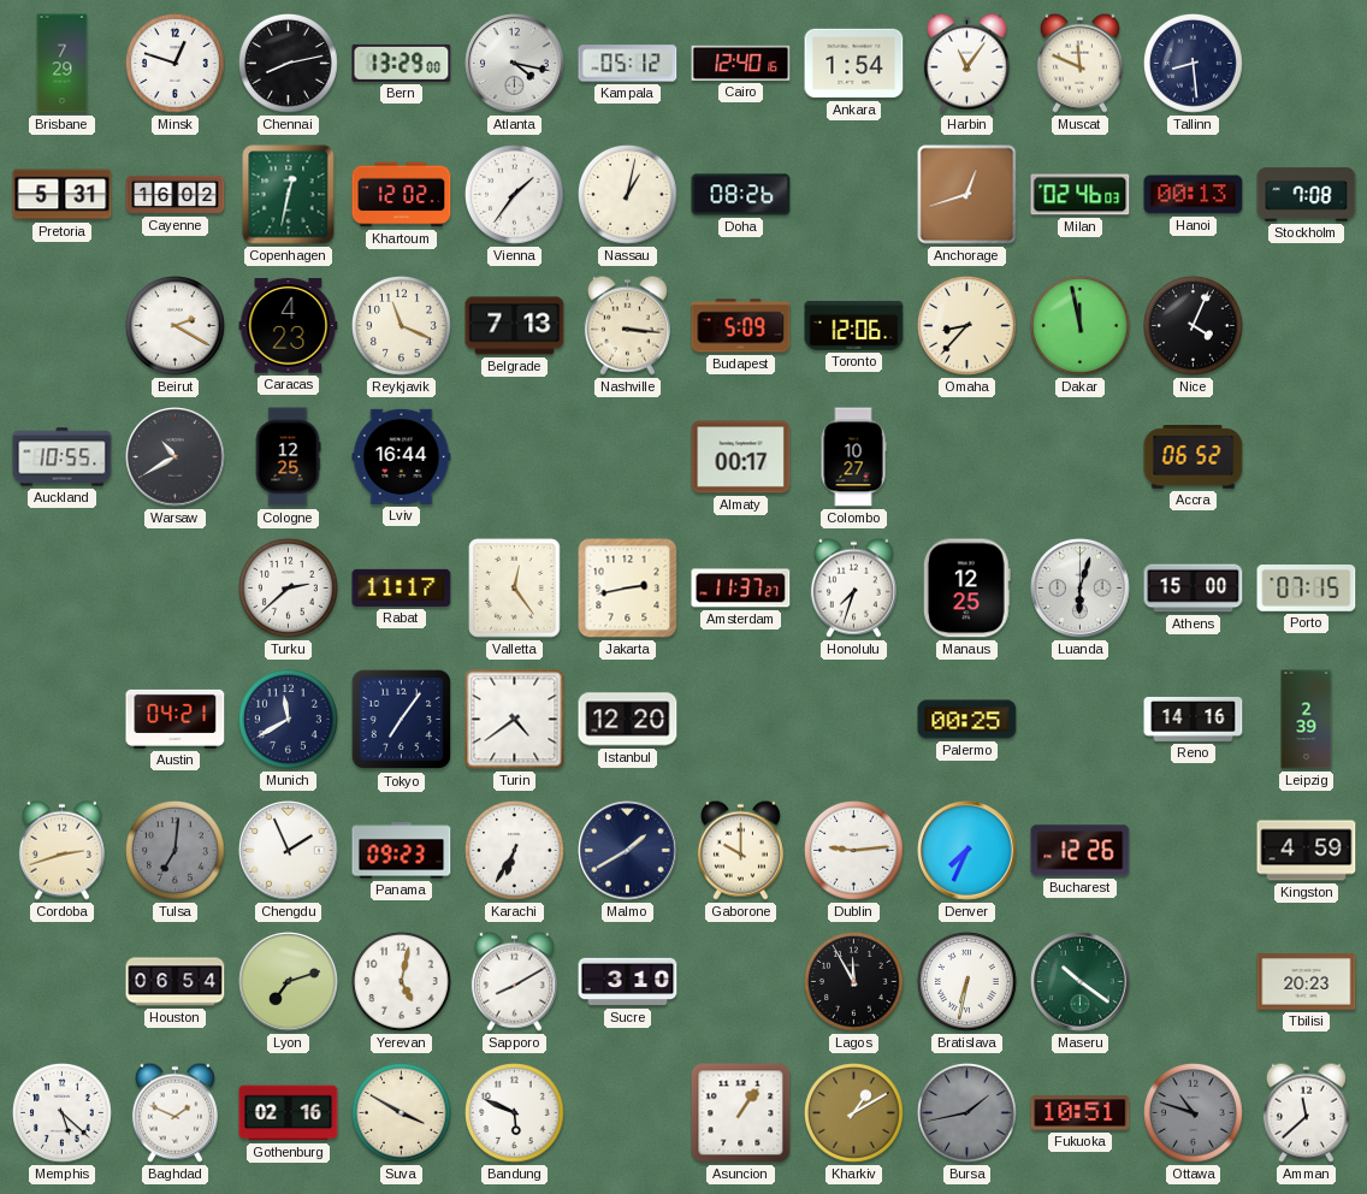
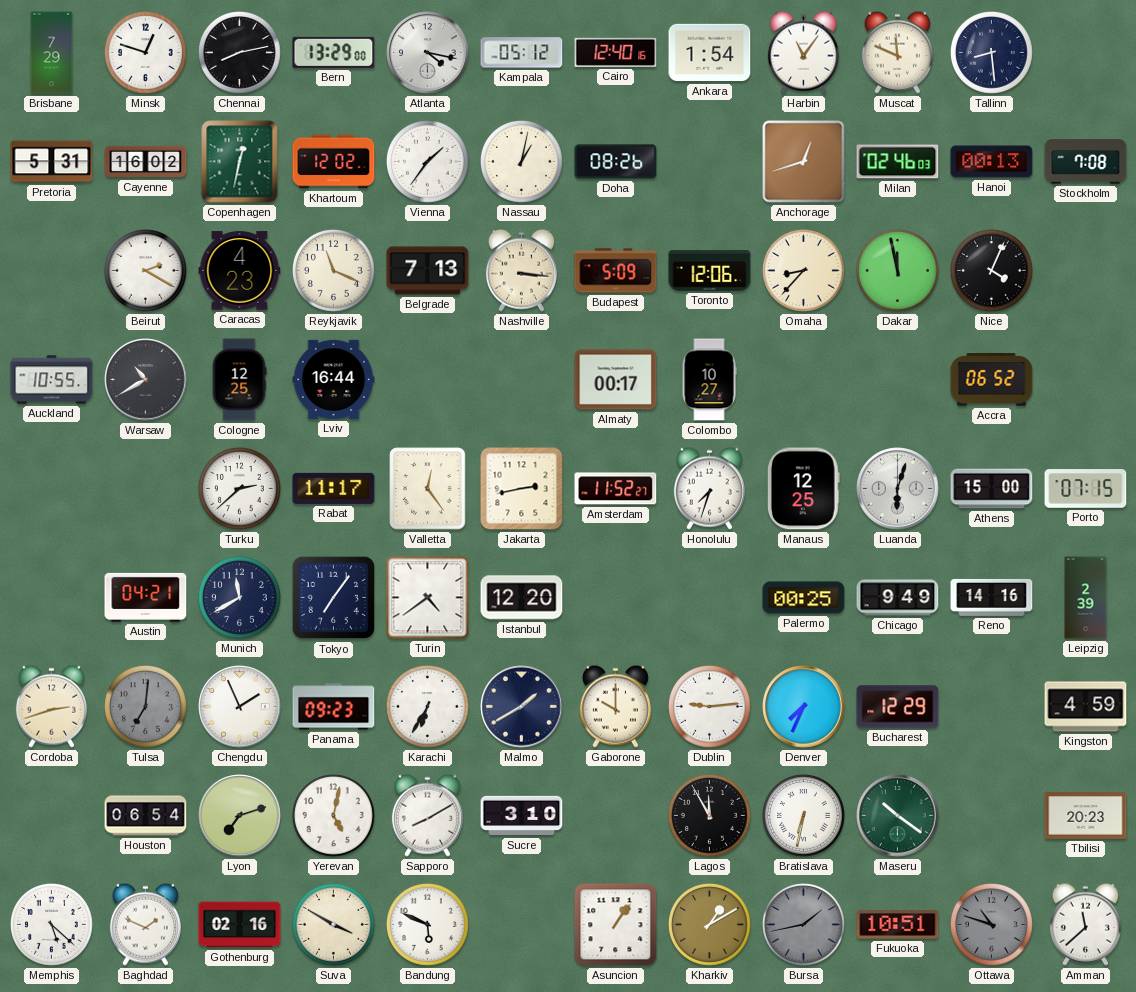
Amsterdam: 11:37 -> 11:52 (616, 489)
Chicago: none -> 9:49 (898, 598)
Bucharest: 12:26 -> 12:29 (898, 707)
